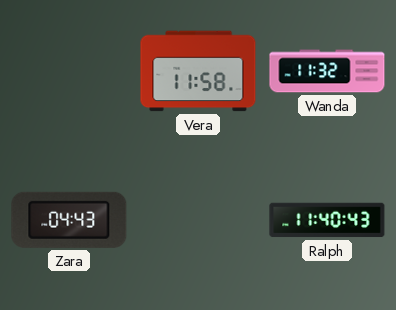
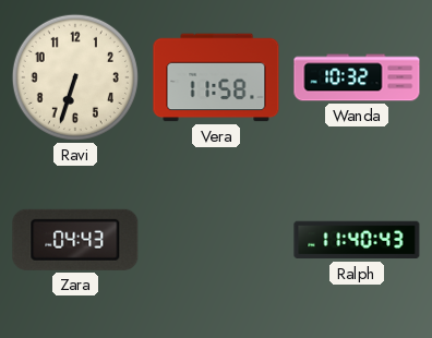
Ravi: none -> 6:33 (75, 77)
Wanda: 11:32 -> 10:32 (357, 77)
